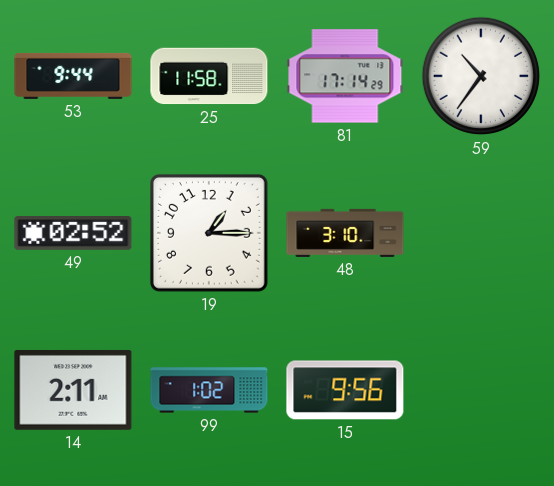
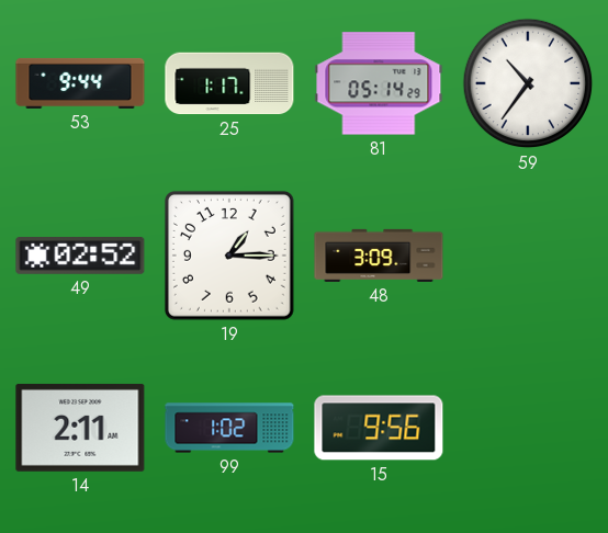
25: 11:58 -> 1:17 (229, 83)
81: 17:14 -> 05:14 (379, 83)
48: 3:10 -> 3:09 (379, 256)
